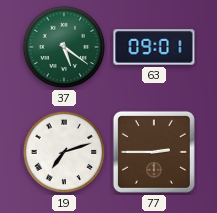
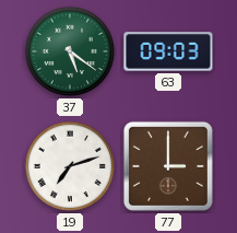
63: 09:01 -> 09:03 (168, 51)
77: 2:45 -> 3:00 (168, 166)
